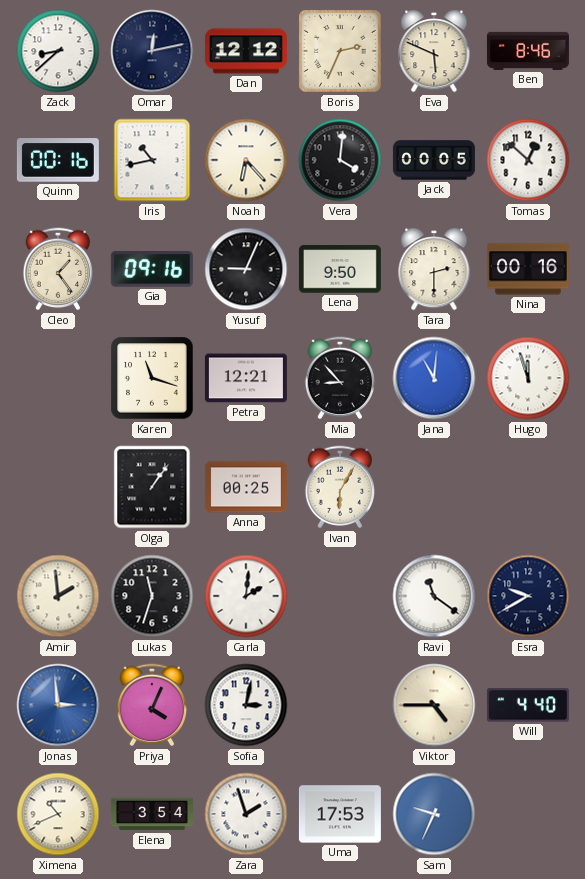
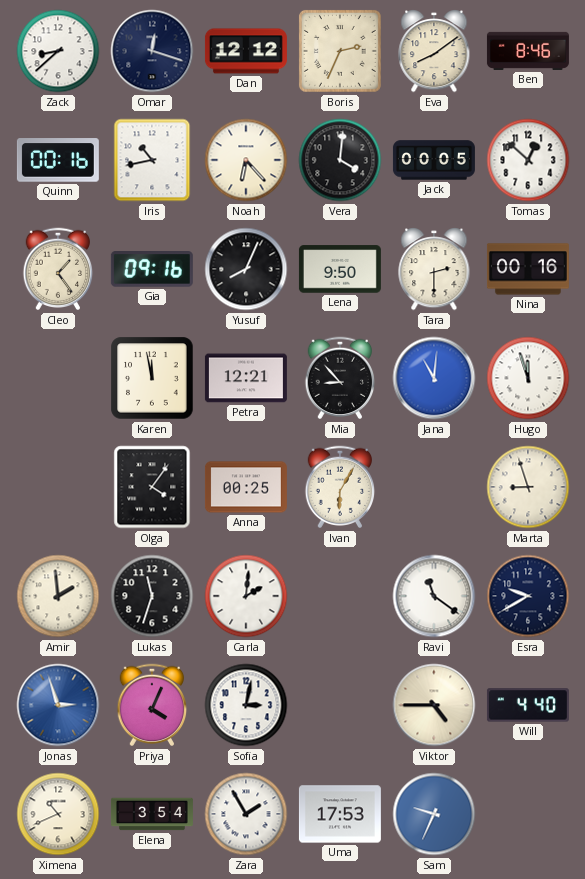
Omar: 12:13 -> 12:18 (152, 51)
Eva: 5:49 -> 8:09 (434, 51)
Yusuf: 9:04 -> 8:04 (246, 269)
Karen: 11:18 -> 11:58 (152, 378)
Olga: 1:06 -> 4:06 (152, 487)
Marta: none -> 8:57 (528, 487)
Jonas: 2:59 -> 2:57 (58, 705)
Zara: 1:57 -> 1:55 (246, 814)
